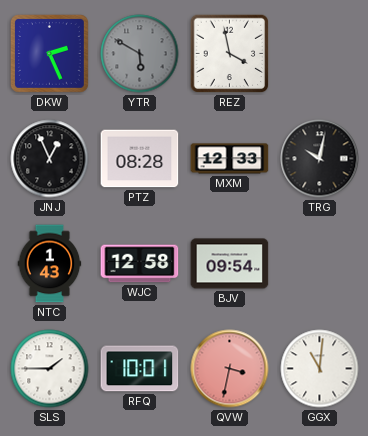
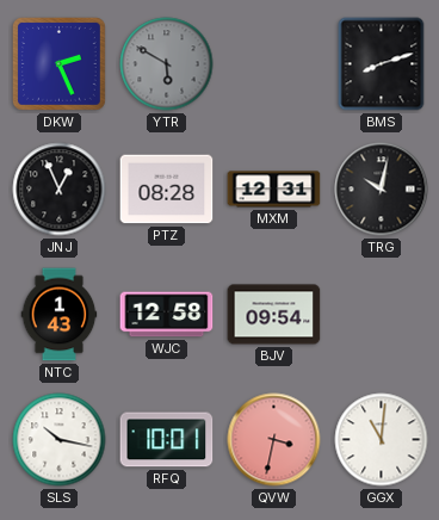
REZ: 3:58 -> none (230, 54)
BMS: none -> 8:12 (382, 64)
MXM: 12:33 -> 12:31 (274, 190)
SLS: 1:45 -> 10:17 (60, 440)
